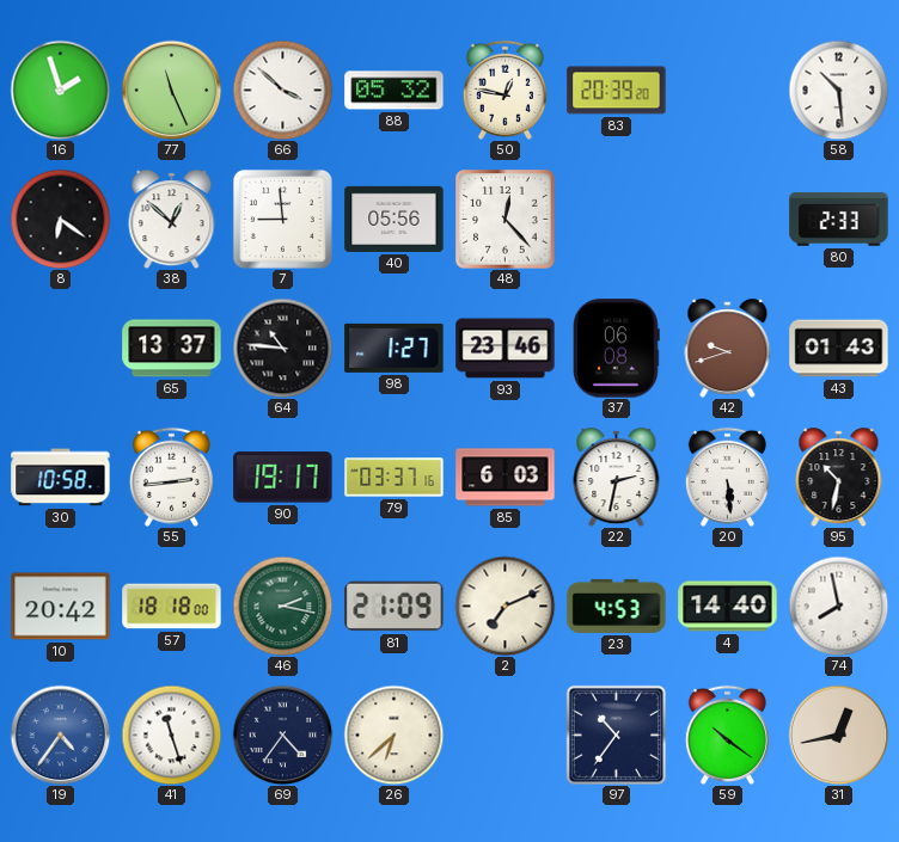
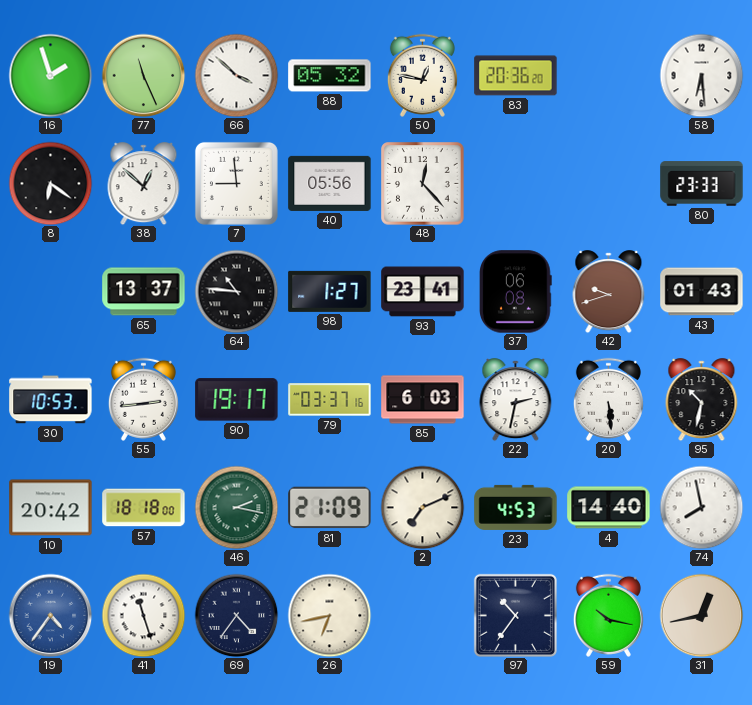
83: 20:39 -> 20:36 (516, 76)
58: 10:29 -> 6:29 (701, 75)
80: 2:33 -> 23:33 (702, 184)
93: 23:46 -> 23:41 (423, 292)
30: 10:58 -> 10:53 (51, 400)
26: 6:38 -> 6:43 (329, 615)
59: 10:21 -> 10:17 (608, 615)
